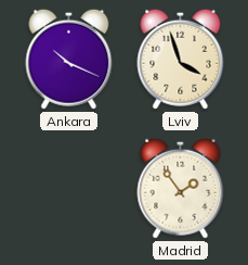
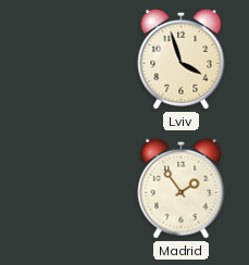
Ankara: 10:19 -> none (69, 59)
